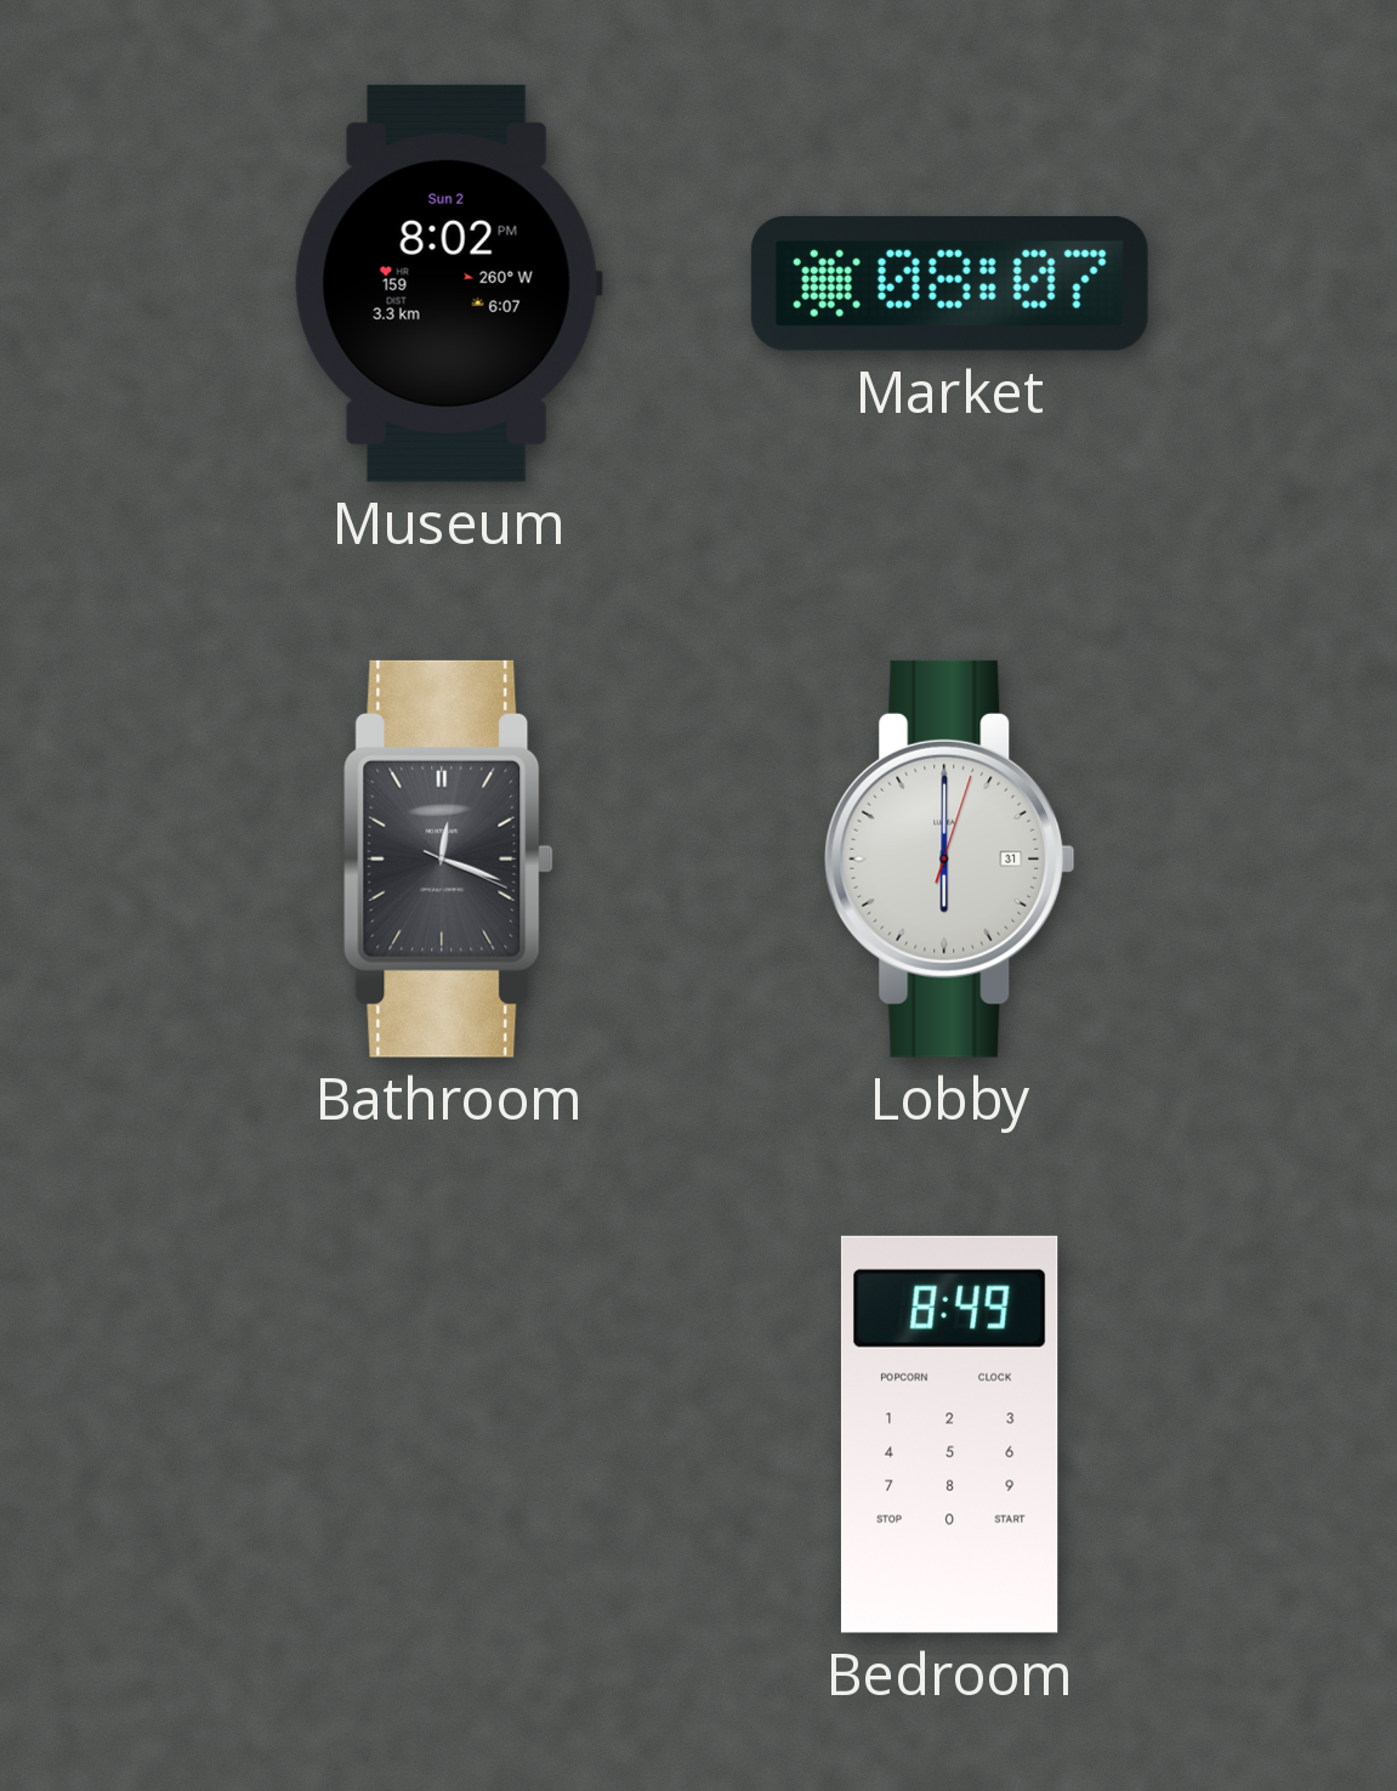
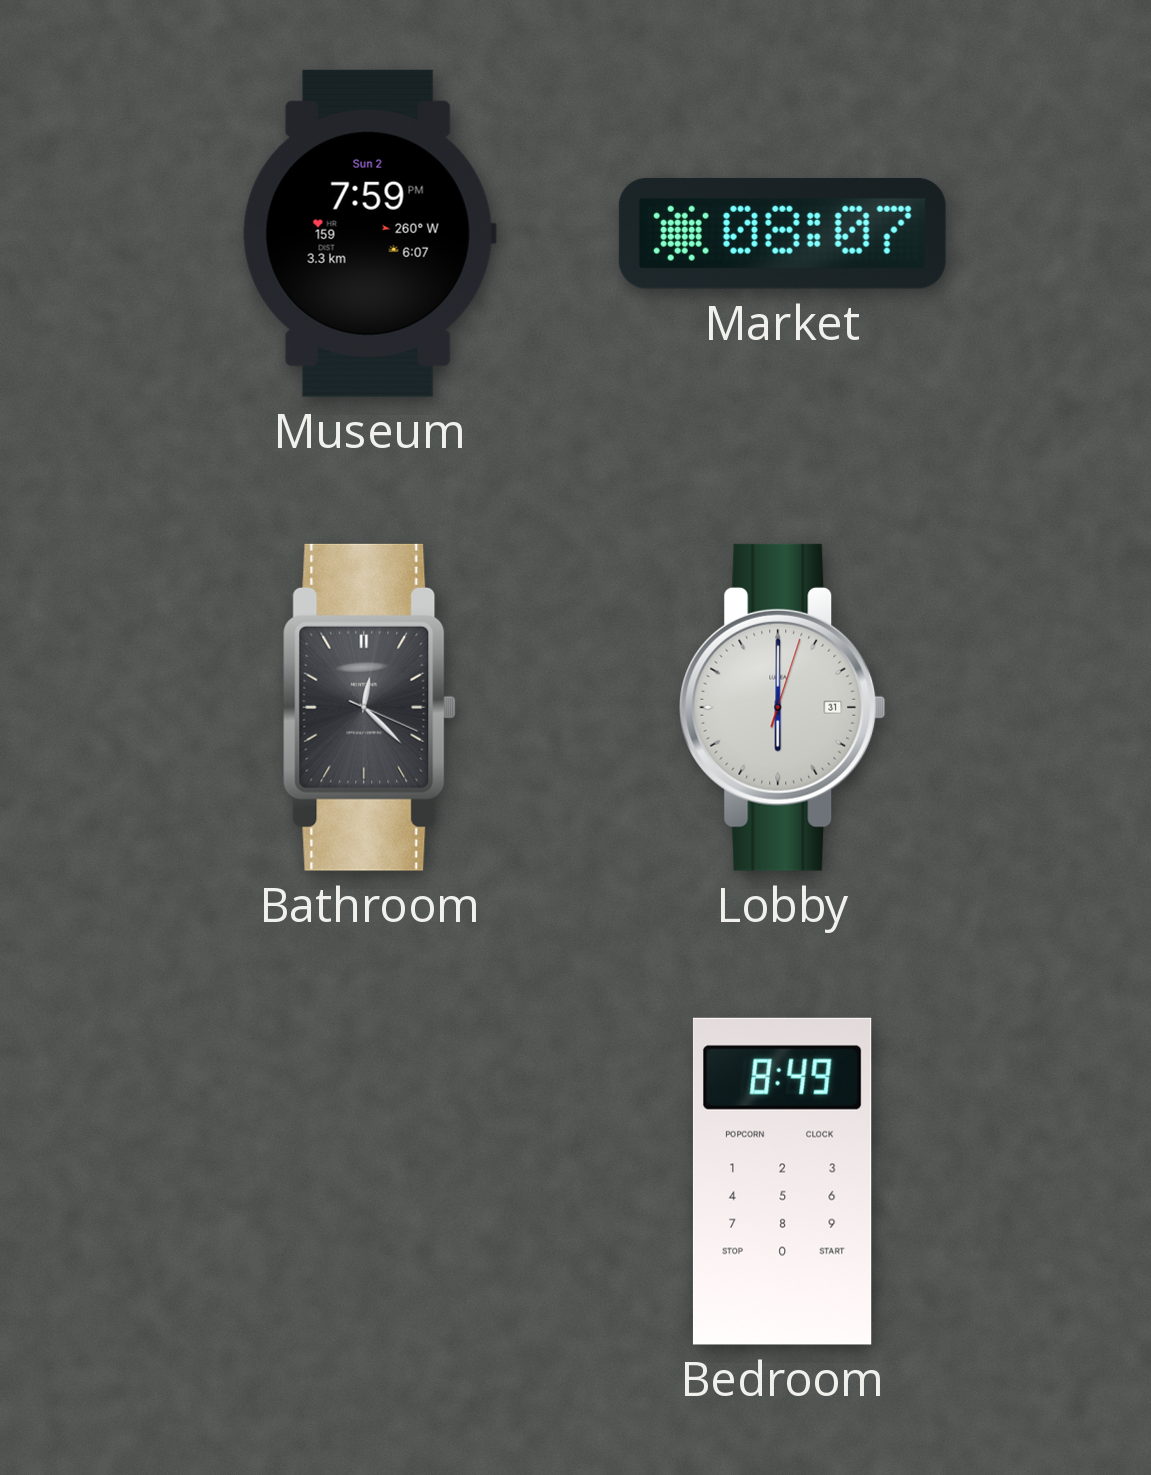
Museum: 8:02 -> 7:59 (369, 233)
Bathroom: 12:18 -> 12:22 (370, 707)
